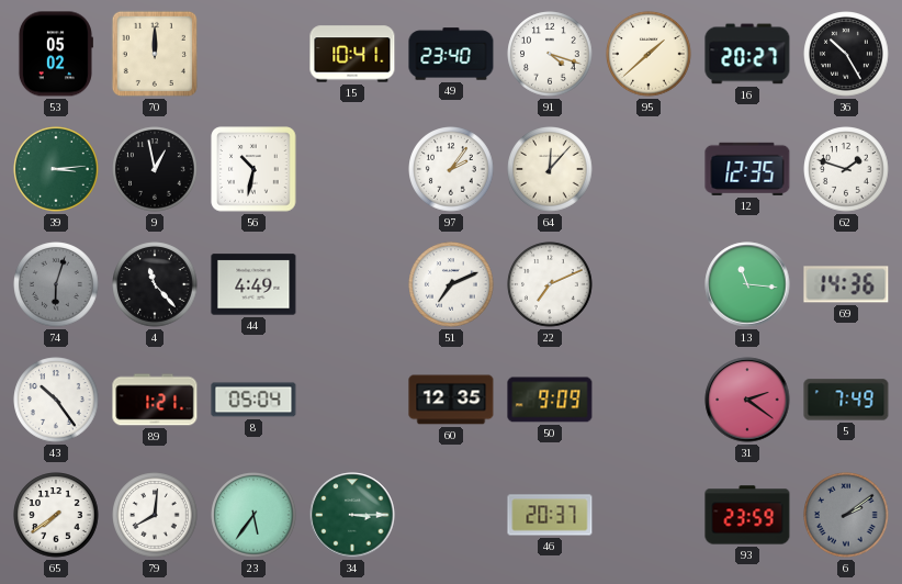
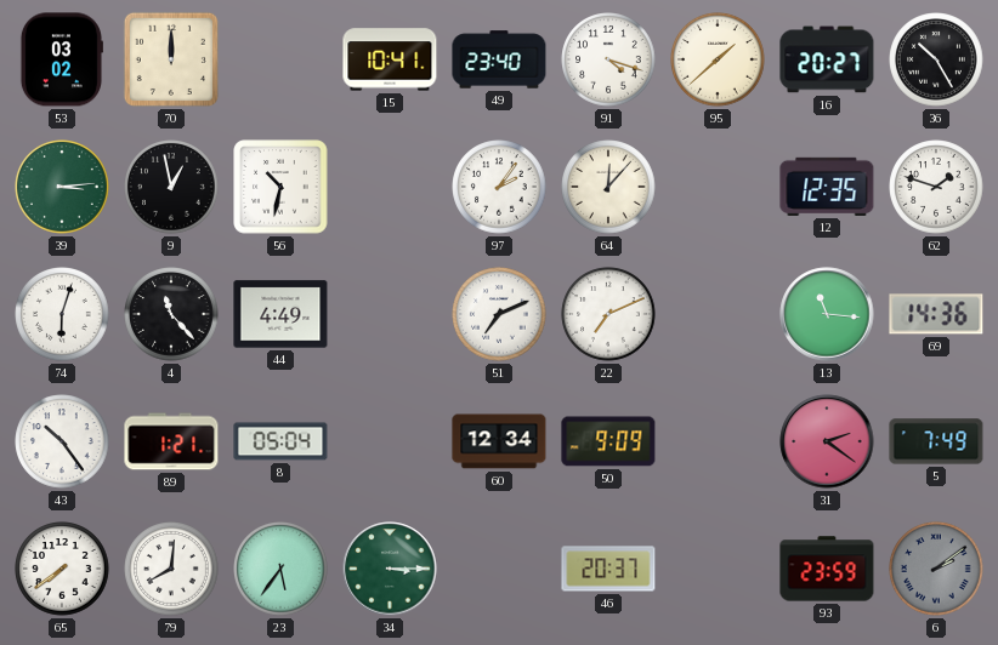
53: 05:02 -> 03:02 (61, 59)
74 dial: grey -> white (62, 314)
60: 12:35 -> 12:34 (499, 441)
